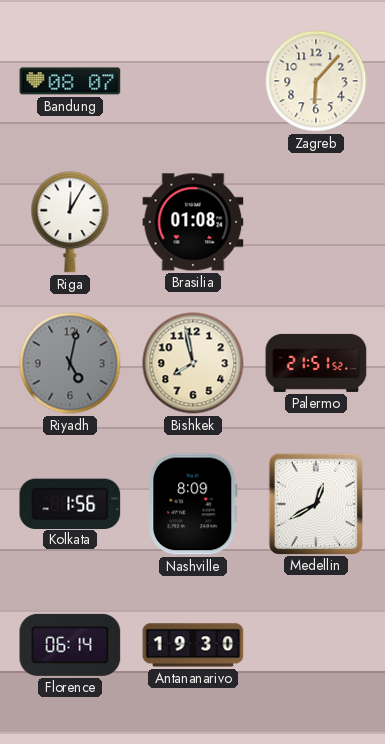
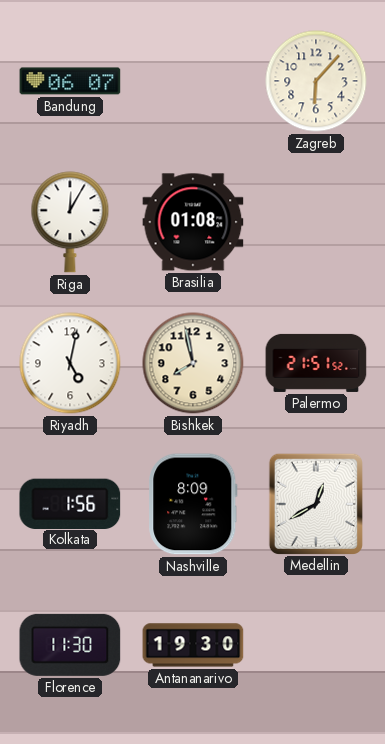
Bandung: 08:07 -> 06:07 (70, 81)
Riyadh dial: grey -> white (70, 363)
Florence: 06:14 -> 11:30 (70, 645)
